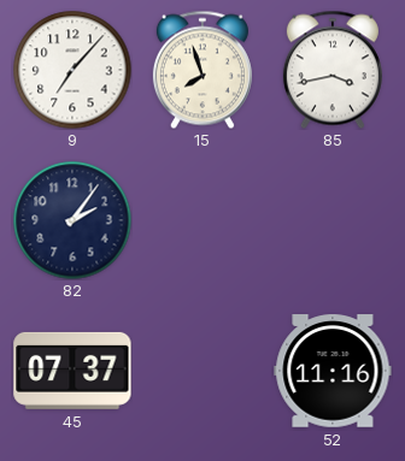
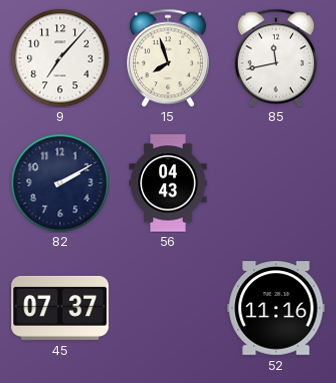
85: 3:43 -> 11:43 (276, 58)
82: 2:06 -> 2:10 (60, 183)
56: none -> 04:43 (168, 183)
